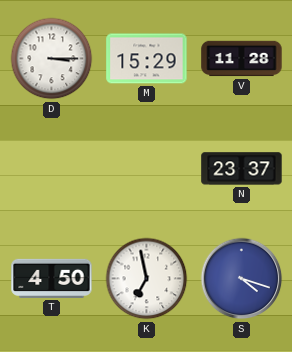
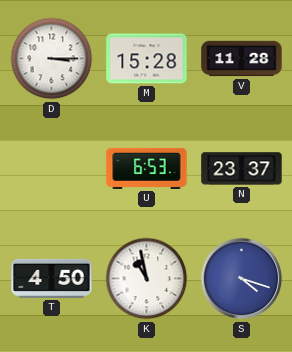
M: 15:29 -> 15:28 (147, 59)
U: none -> 6:53 (147, 168)
K: 6:58 -> 10:58 (147, 279)
